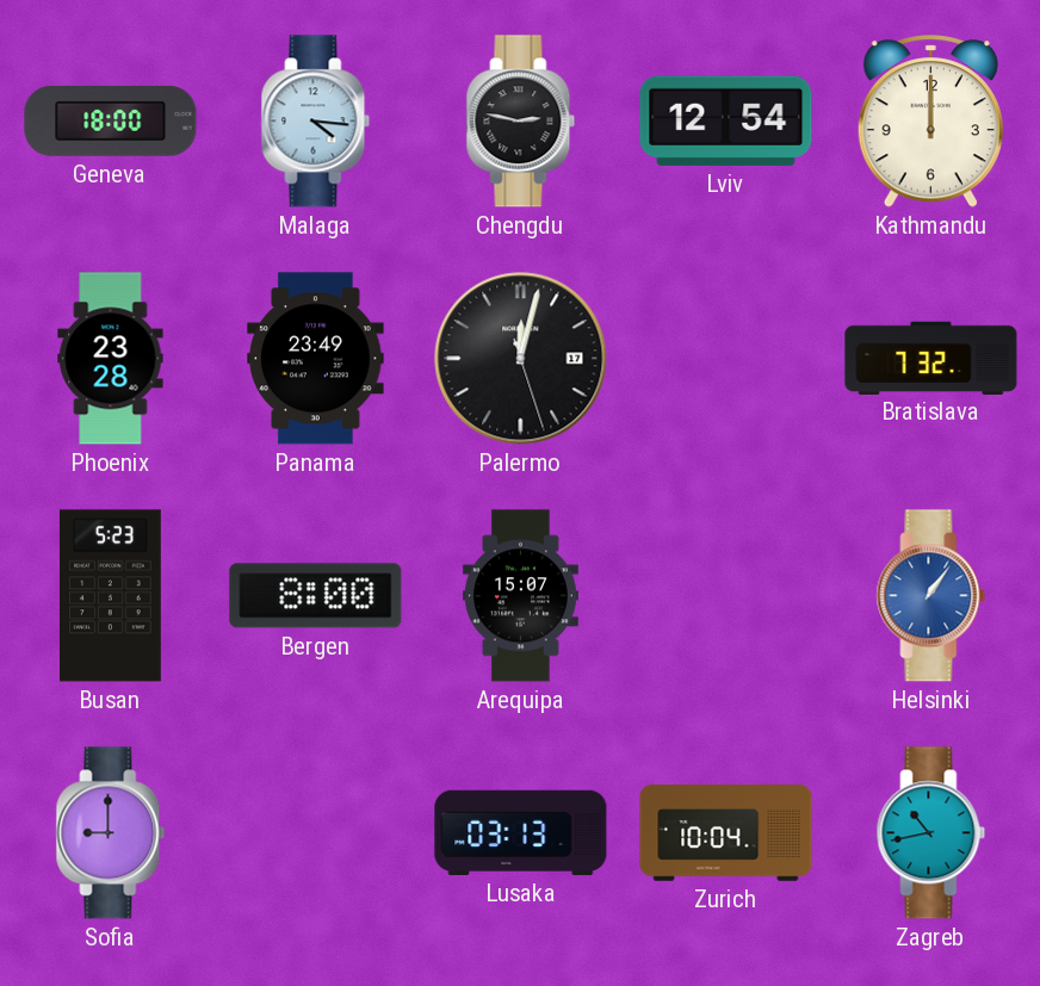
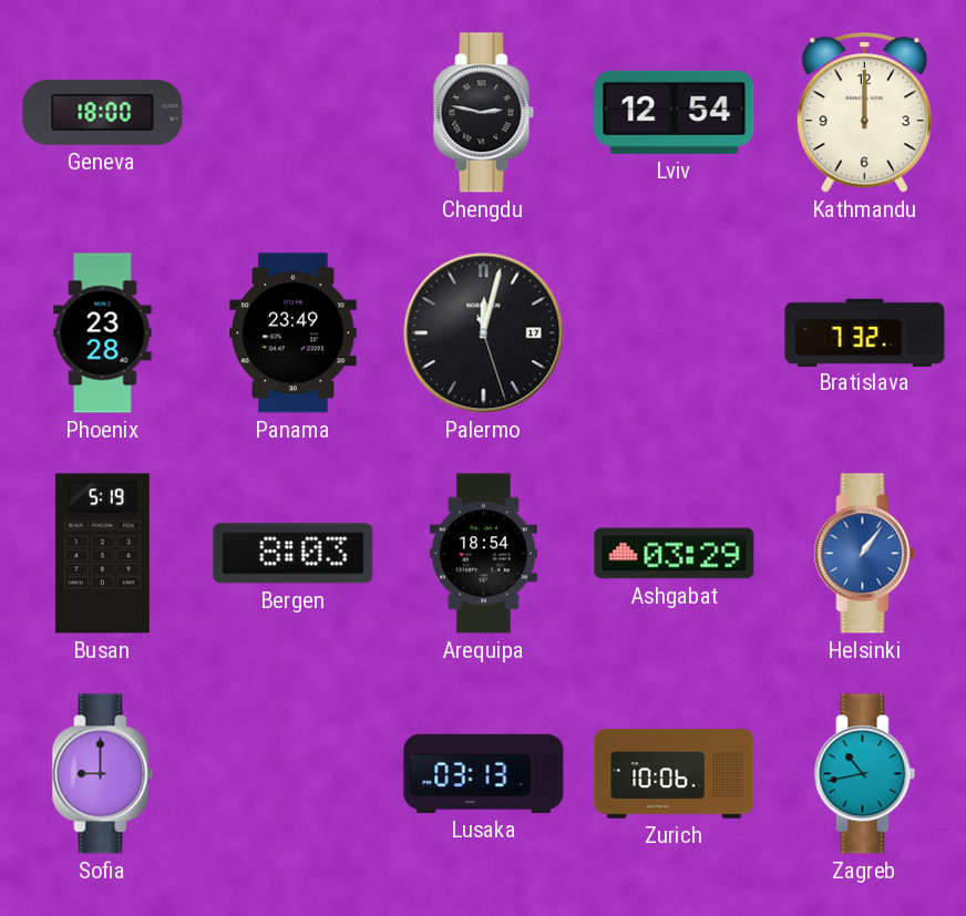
Malaga: 4:16 -> none (316, 122)
Busan: 5:23 -> 5:19 (102, 554)
Bergen: 8:00 -> 8:03 (294, 554)
Arequipa: 15:07 -> 18:54 (483, 554)
Ashgabat: none -> 03:29 (675, 554)
Zurich: 10:04 -> 10:06 (675, 774)
